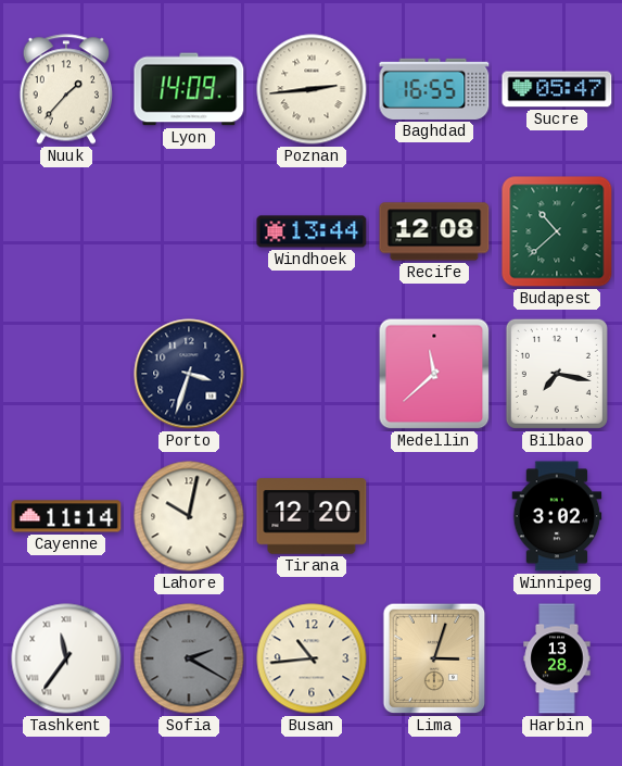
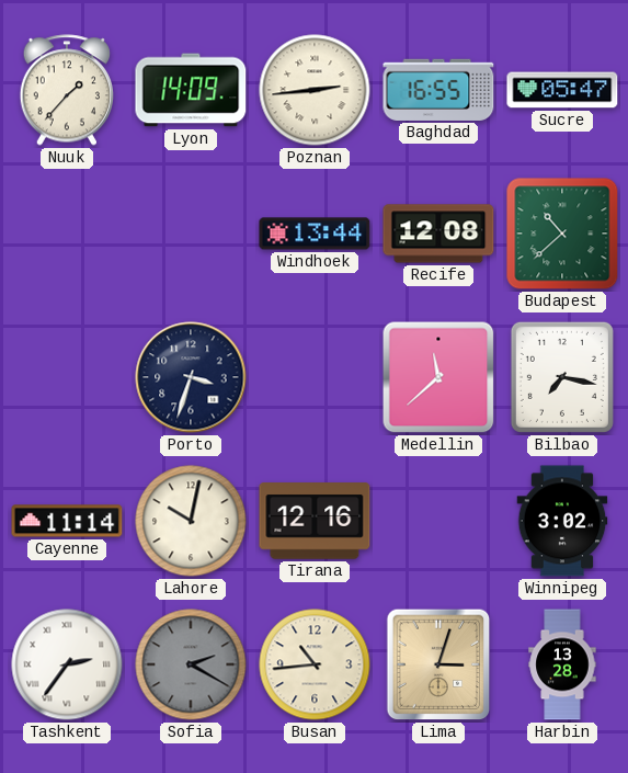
Tirana: 12:20 -> 12:16 (315, 521)
Tashkent: 11:36 -> 2:36 (67, 664)
